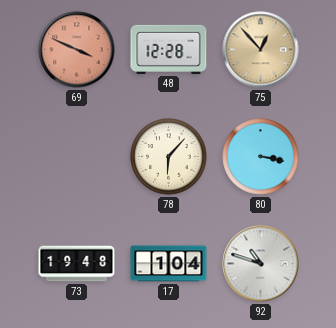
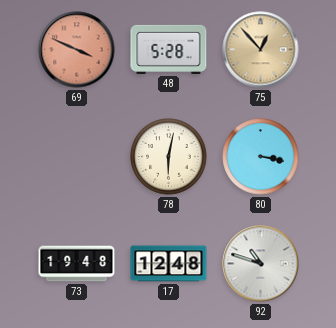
48: 12:28 -> 5:28 (169, 49)
78: 6:07 -> 6:02 (169, 157)
17: 1:04 -> 12:48 (169, 264)
